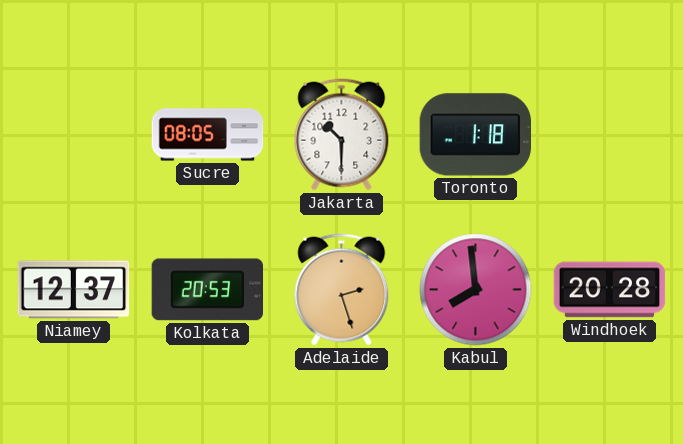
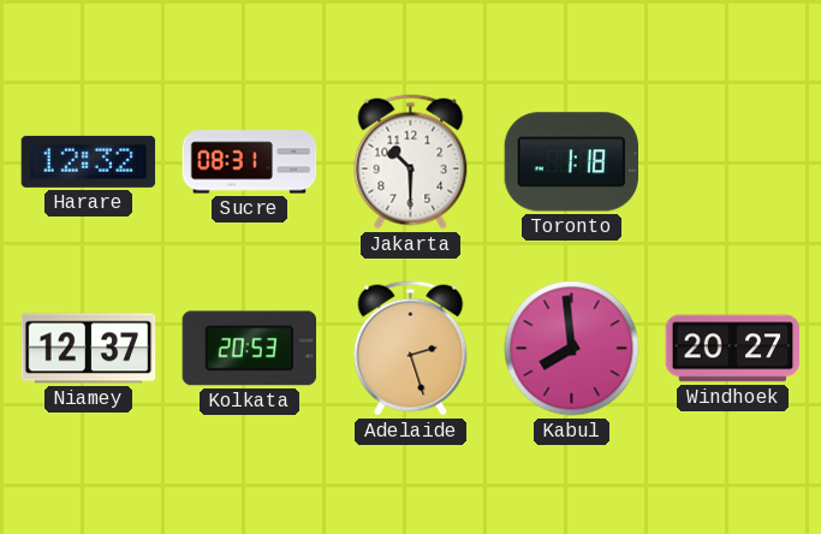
Harare: none -> 12:32 (89, 161)
Sucre: 08:05 -> 08:31 (250, 162)
Windhoek: 20:28 -> 20:27 (733, 349)
